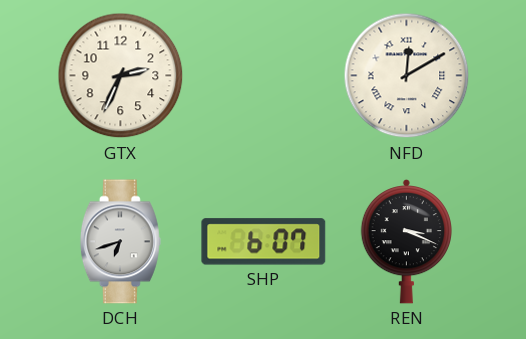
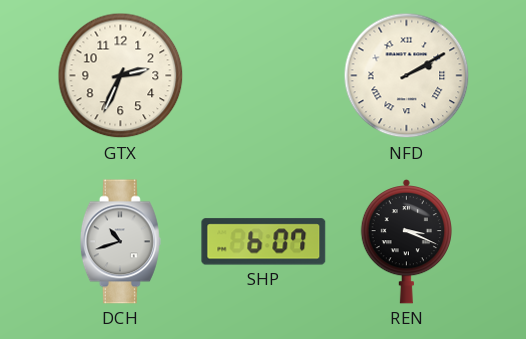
NFD: 12:10 -> 2:10 (407, 76)
DCH: 6:42 -> 10:42 (120, 242)
